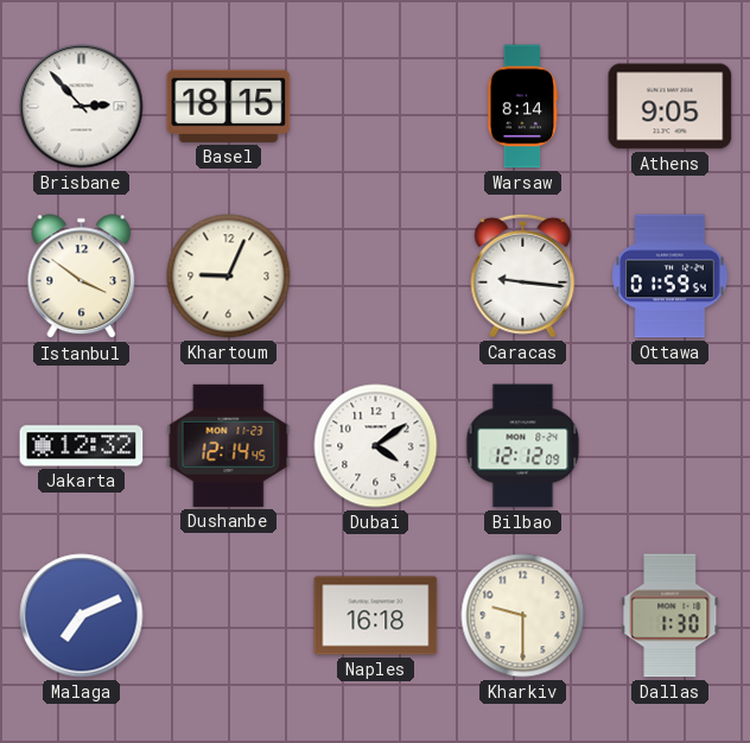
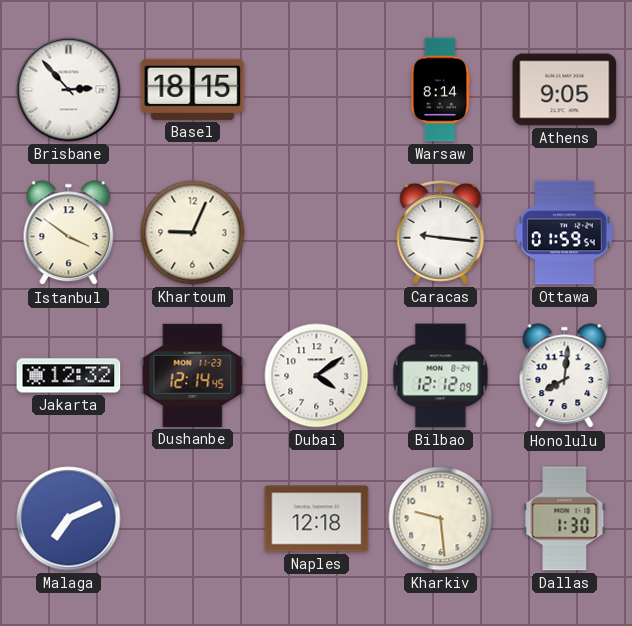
Honolulu: none -> 8:01 (565, 376)
Naples: 16:18 -> 12:18 (317, 519)
Kharkiv: 9:30 -> 9:29 (441, 519)
